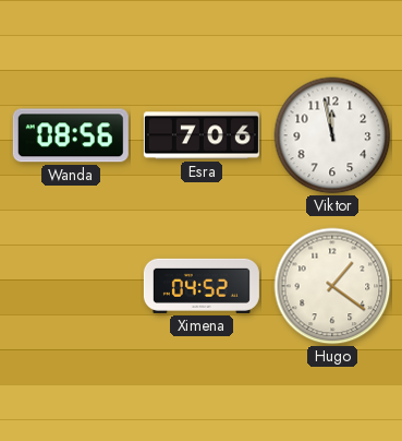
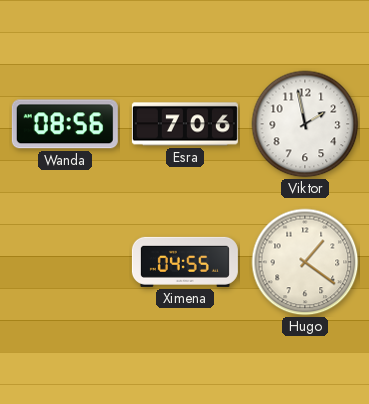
Viktor: 11:58 -> 1:58 (305, 124)
Ximena: 04:52 -> 04:55 (185, 262)
